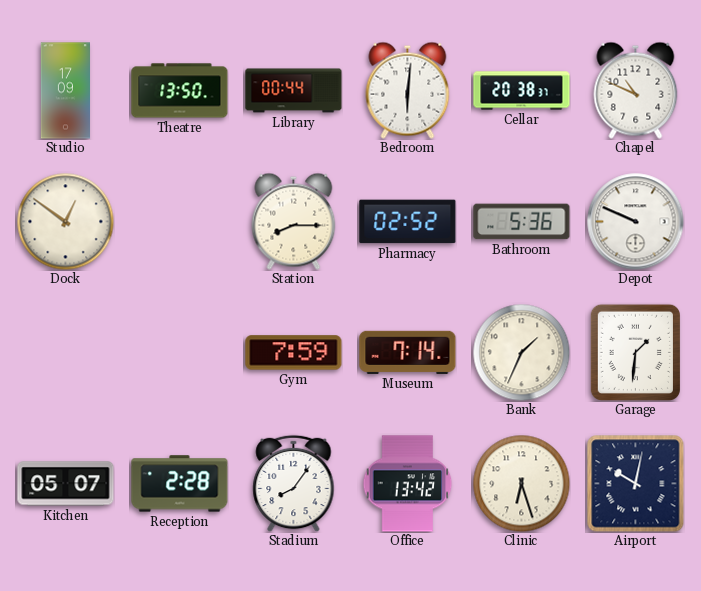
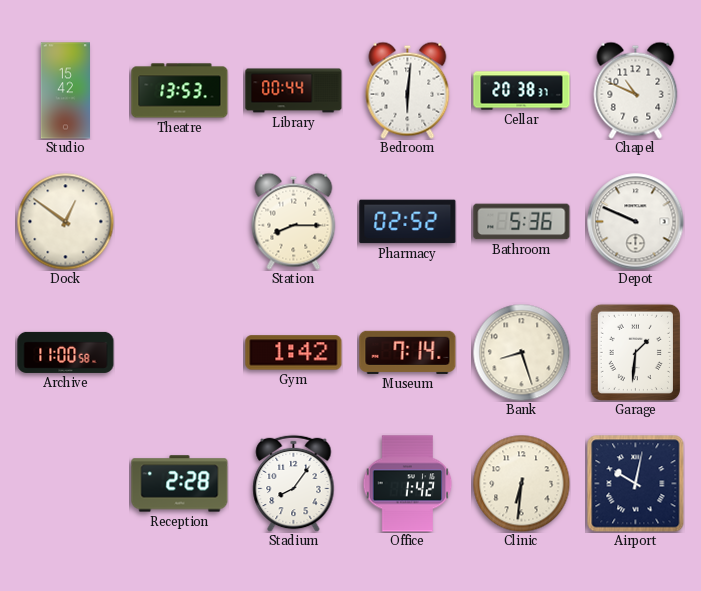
Studio: 17:09 -> 15:42 (65, 91)
Theatre: 13:50 -> 13:53 (180, 91)
Archive: none -> 11:00 (66, 352)
Gym: 7:59 -> 1:42 (294, 353)
Bank: 1:34 -> 8:27 (521, 352)
Kitchen: 05:07 -> none (66, 484)
Office: 13:42 -> 1:42 (408, 484)
Clinic: 6:27 -> 6:31 (521, 483)
